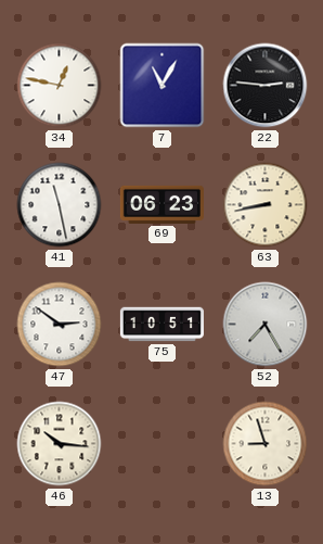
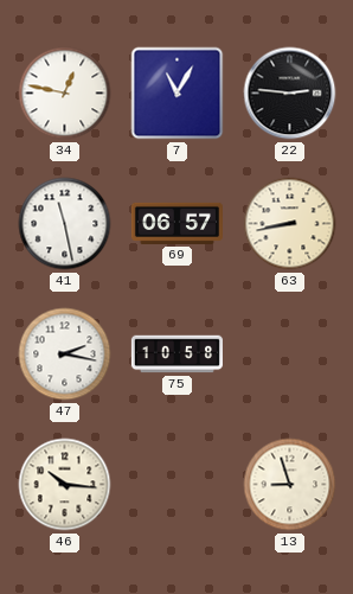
69: 06:23 -> 06:57 (176, 223)
47: 2:51 -> 2:17 (65, 355)
75: 10:51 -> 10:58 (176, 355)
52: 7:25 -> none (266, 325)
